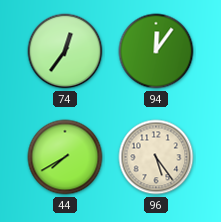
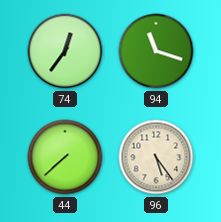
94: 12:06 -> 11:18 (156, 51)
44: 7:40 -> 7:38 (65, 157)
